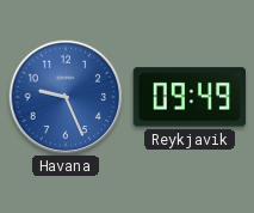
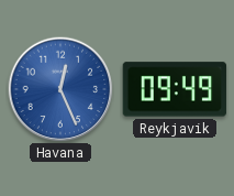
Havana: 9:26 -> 12:26 (60, 89)
